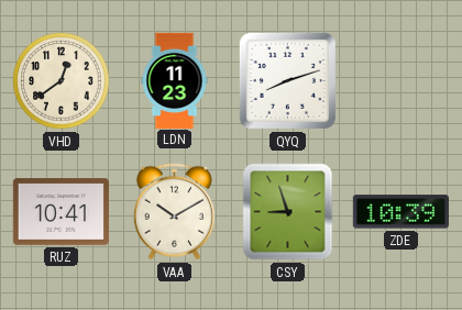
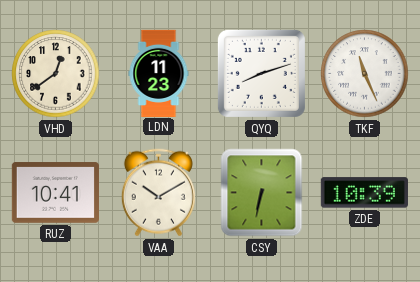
TKF: none -> 11:26 (365, 74)
CSY: 8:57 -> 6:32 (262, 193)
